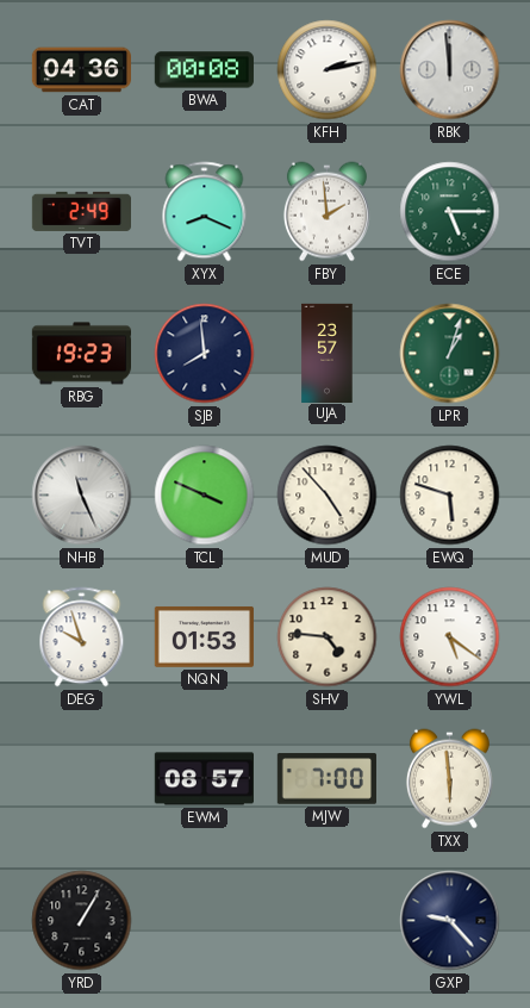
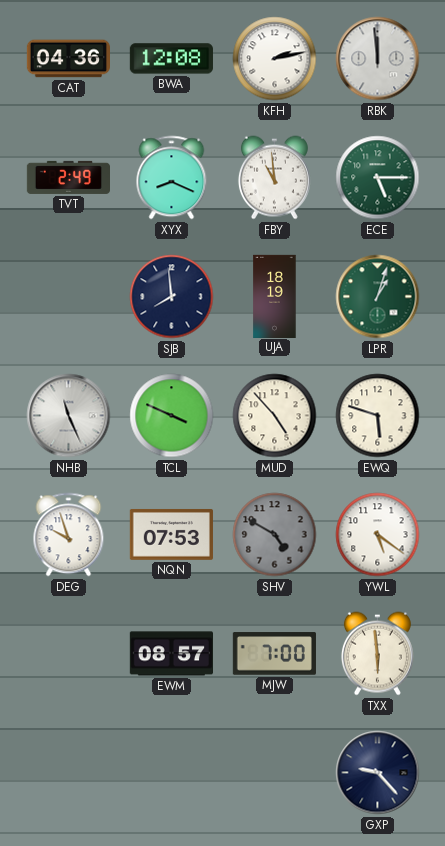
BWA: 00:08 -> 12:08 (171, 59)
FBY: 1:59 -> 10:59 (274, 178)
RBG: 19:23 -> none (81, 354)
UJA: 23:57 -> 18:19 (275, 296)
NQN: 01:53 -> 07:53 (171, 534)
SHV: 4:46 -> 4:50 (275, 535)
SHV dial: cream -> grey (275, 535)
YRD: 1:05 -> none (82, 921)
